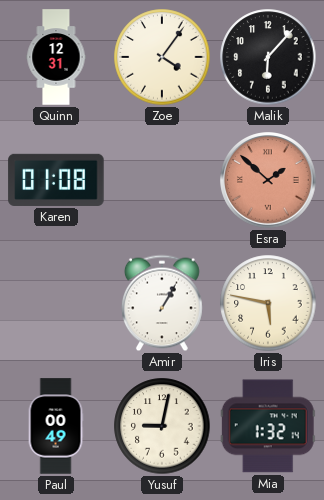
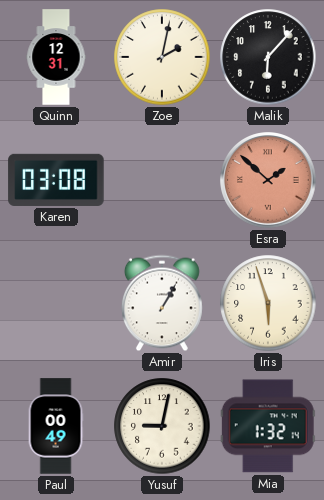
Zoe: 4:06 -> 2:02 (162, 57)
Karen: 01:08 -> 03:08 (56, 180)
Iris: 5:47 -> 5:57 (268, 303)
